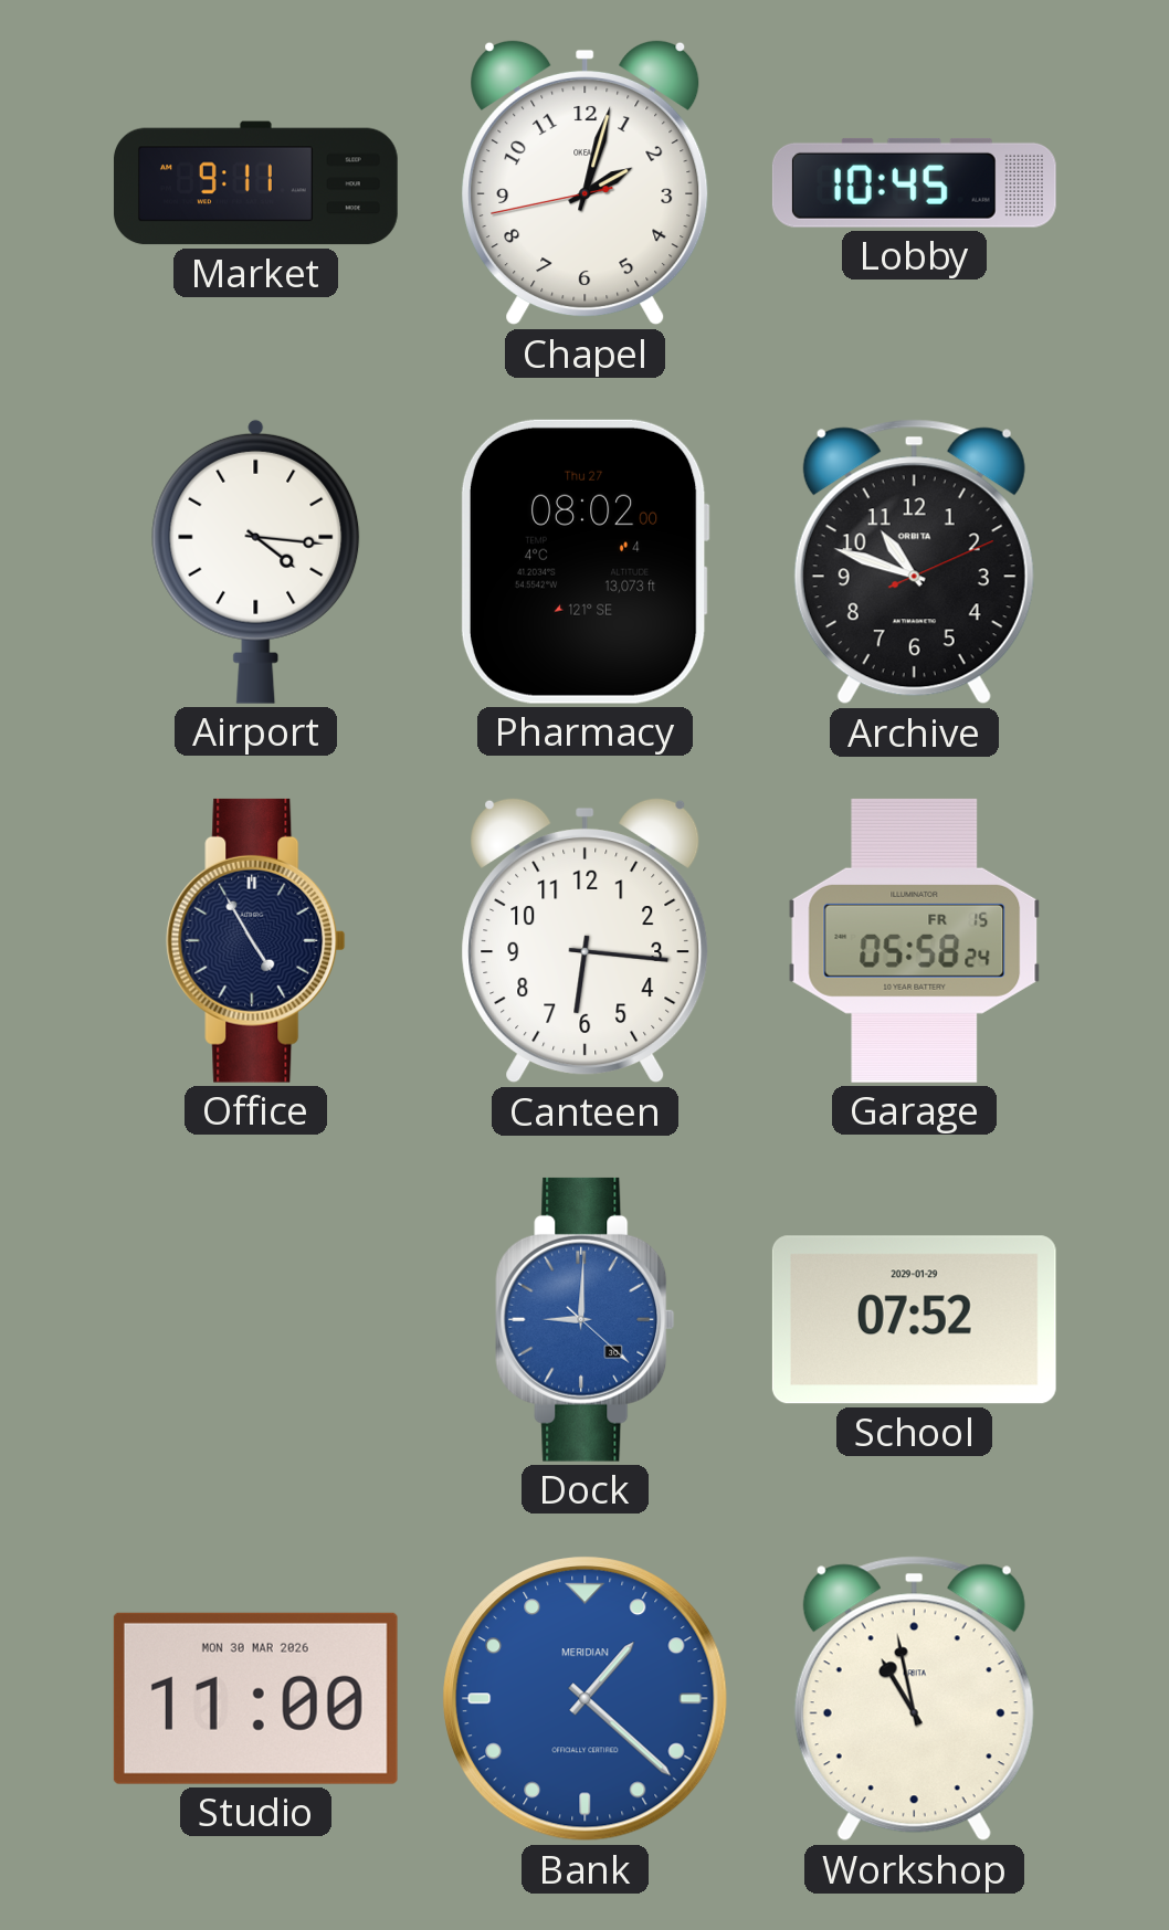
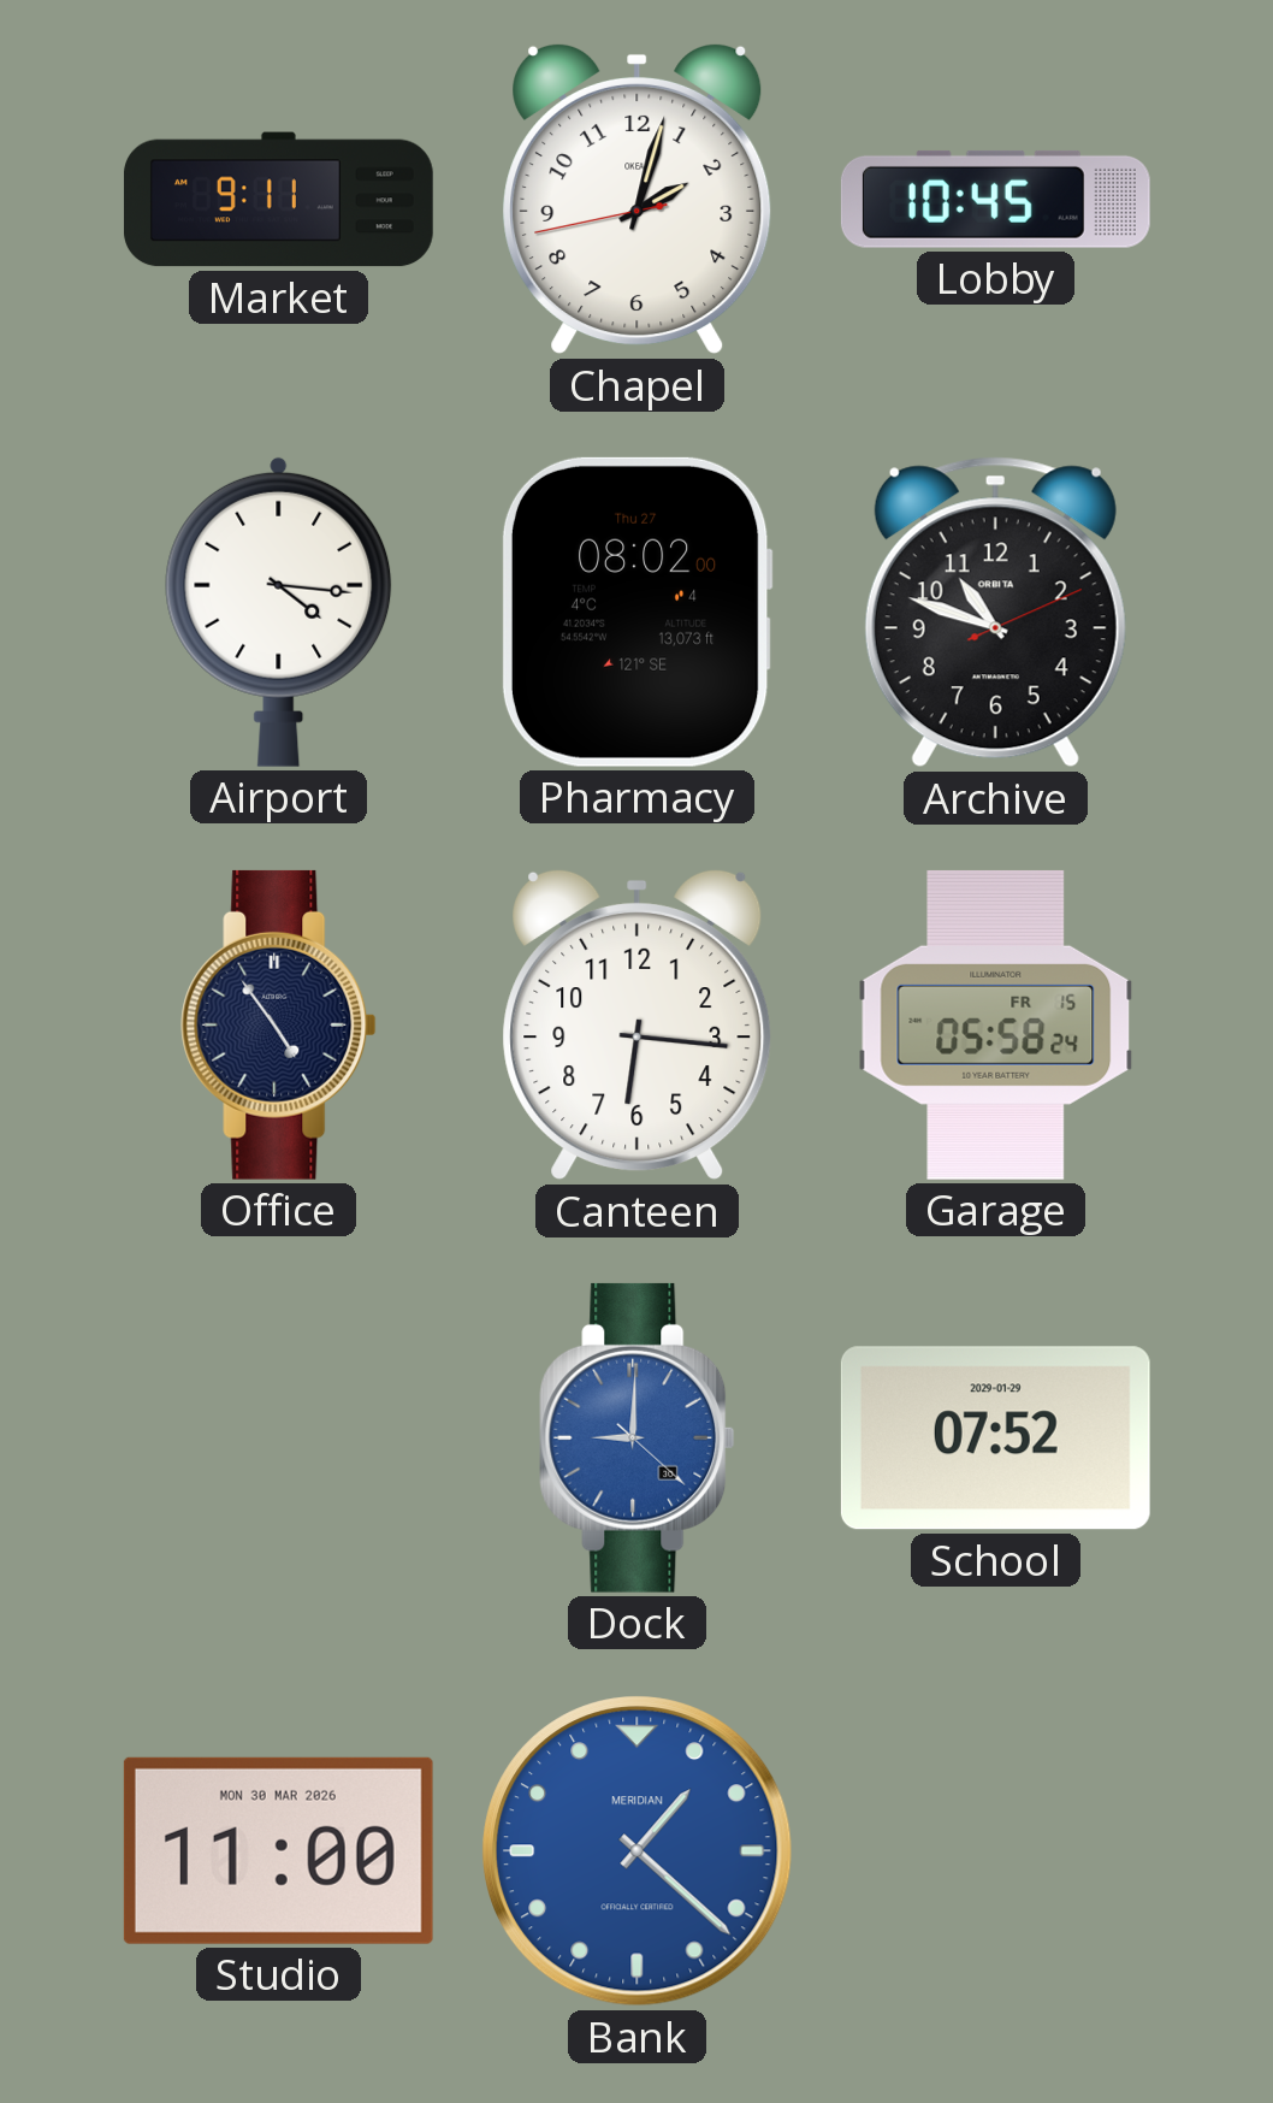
Office: 4:55 -> 4:54 (279, 1024)
Workshop: 10:58 -> none (914, 1699)
